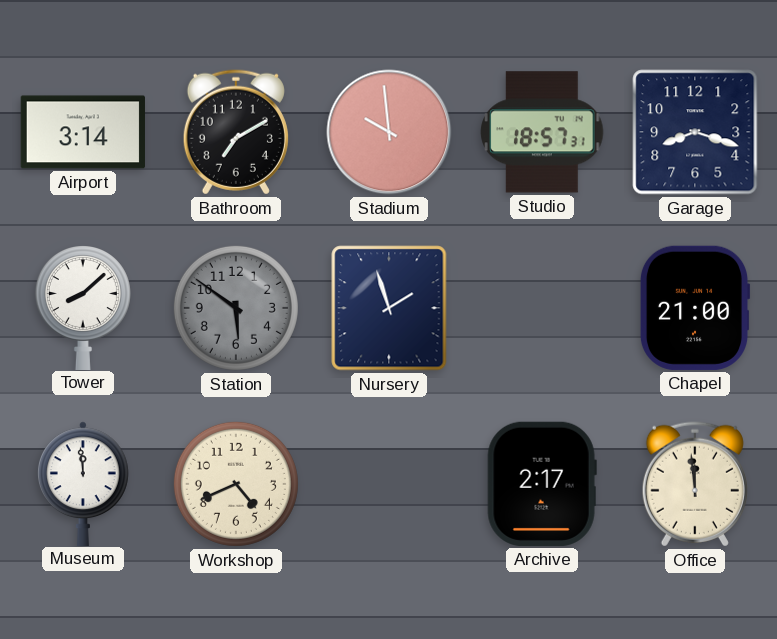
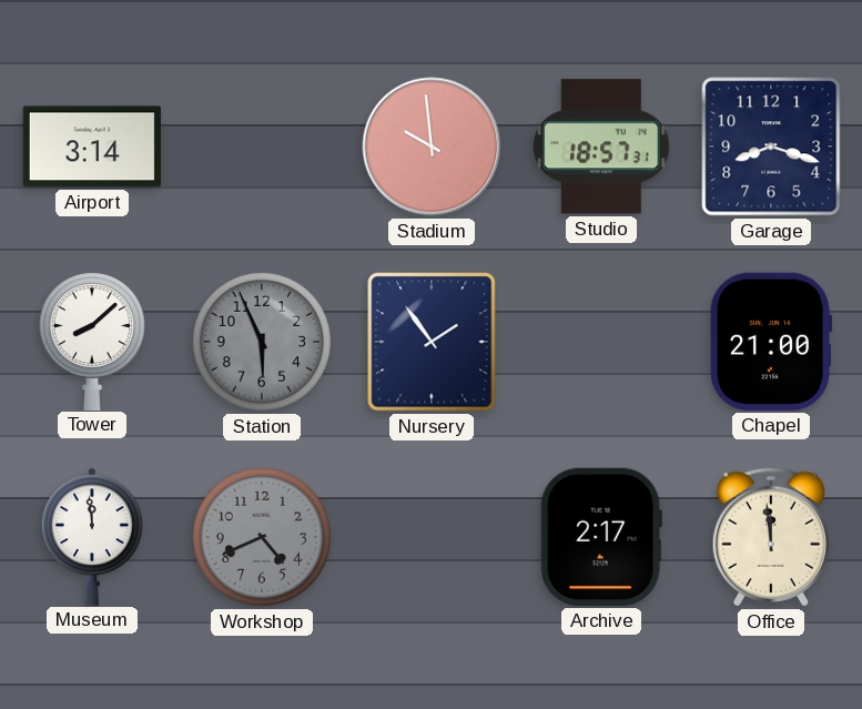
Bathroom: 7:10 -> none (236, 132)
Station: 5:51 -> 5:56 (262, 342)
Nursery: 1:57 -> 1:54 (432, 342)
Workshop dial: cream -> grey (262, 537)
